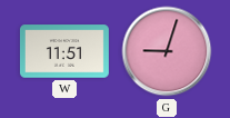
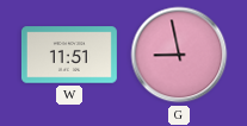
G: 9:03 -> 8:58 (179, 55)
